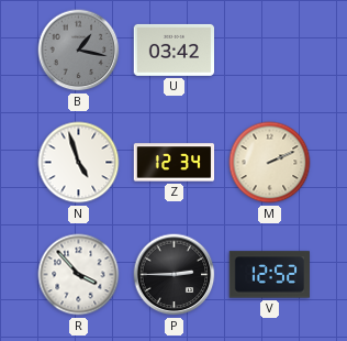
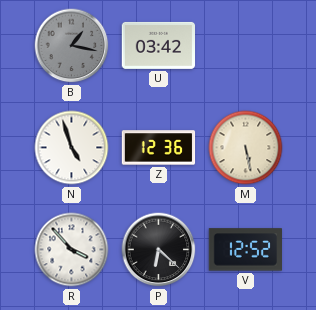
Z: 12:34 -> 12:36 (159, 148)
M: 2:11 -> 5:28 (246, 148)
P: 2:45 -> 6:22 (159, 250)
